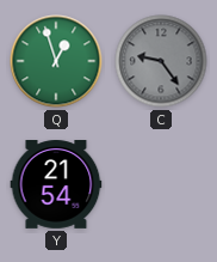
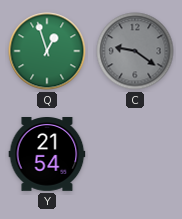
C: 9:24 -> 9:21 (135, 51)
